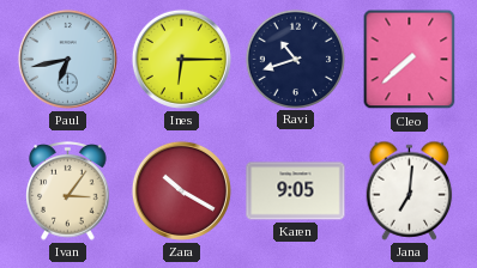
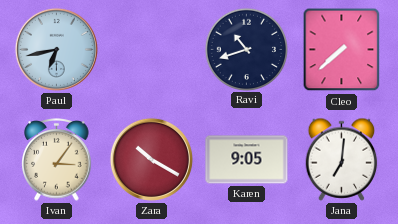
Ines: 6:15 -> none (181, 59)
